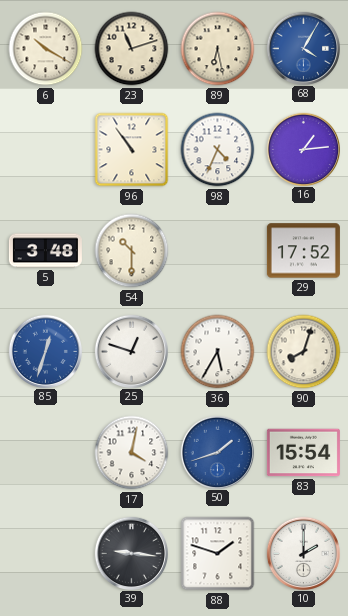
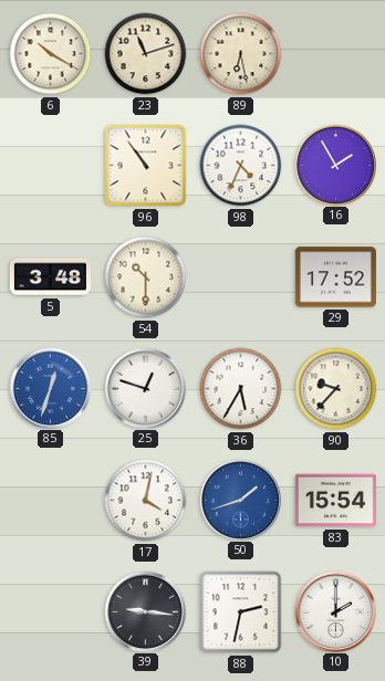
68: 4:05 -> none (303, 48)
16: 1:14 -> 1:55 (335, 165)
90: 8:03 -> 9:37 (336, 389)
88: 1:48 -> 2:32 (241, 612)
